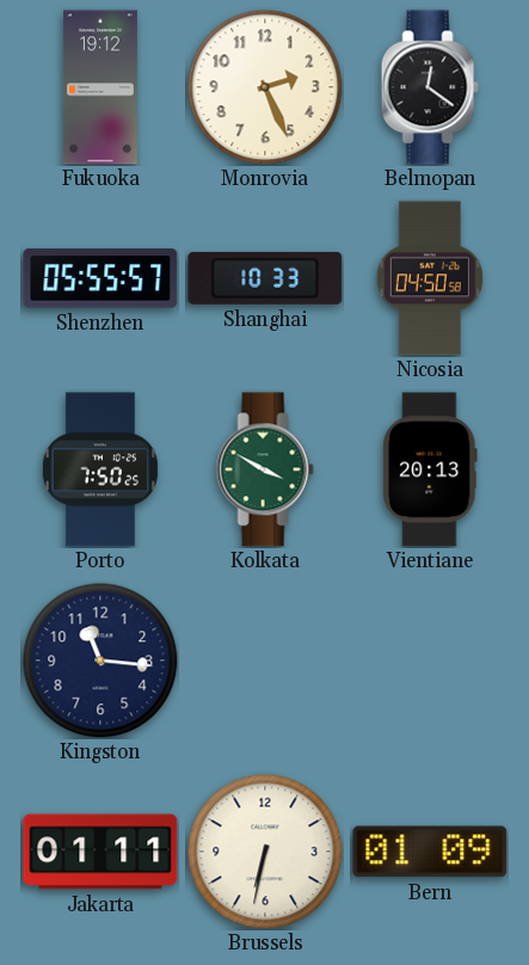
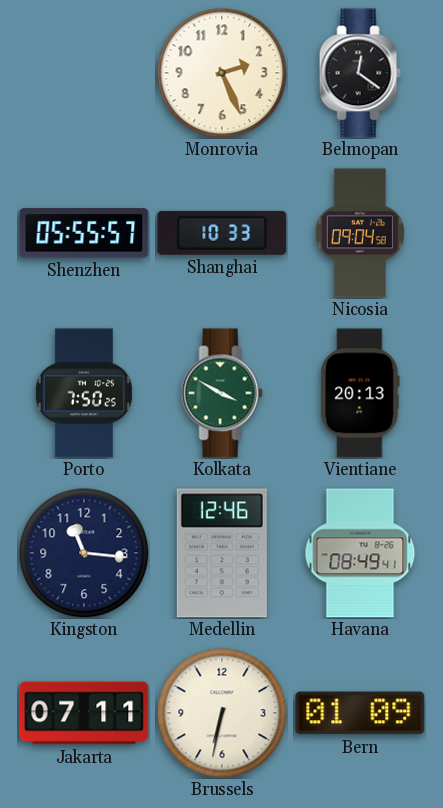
Fukuoka: 19:12 -> none (100, 87)
Nicosia: 04:50 -> 09:04 (360, 233)
Medellin: none -> 12:46 (222, 553)
Havana: none -> 08:49 (360, 553)
Jakarta: 01:11 -> 07:11 (84, 713)
